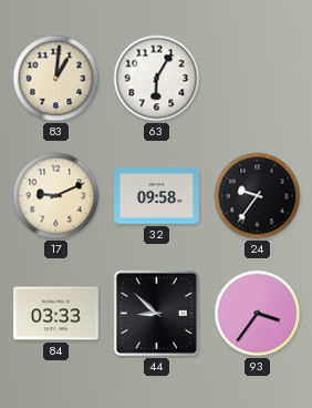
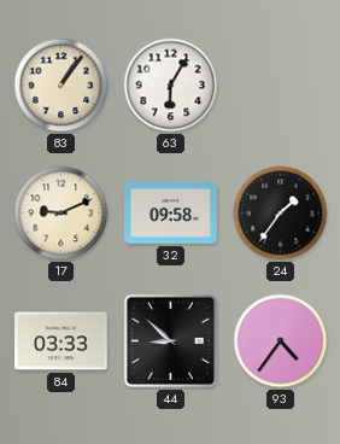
83: 1:01 -> 1:06 (61, 86)
24: 9:36 -> 1:36 (281, 214)
93: 3:36 -> 4:36 (281, 341)
